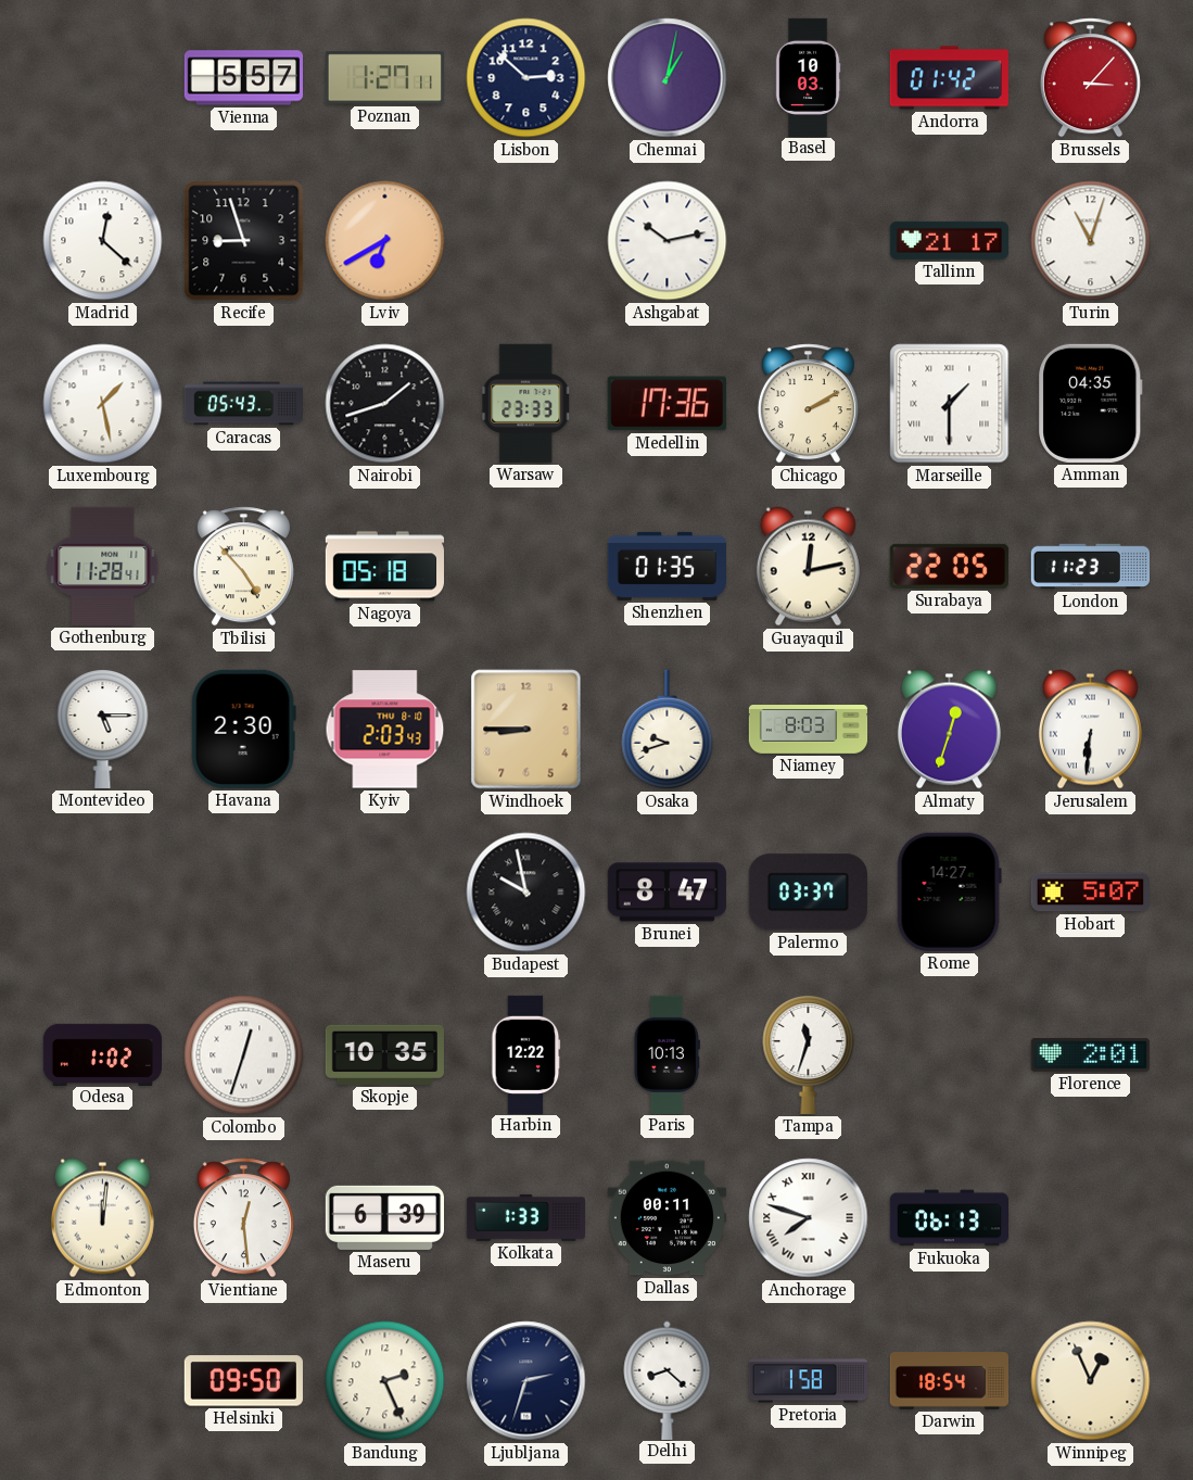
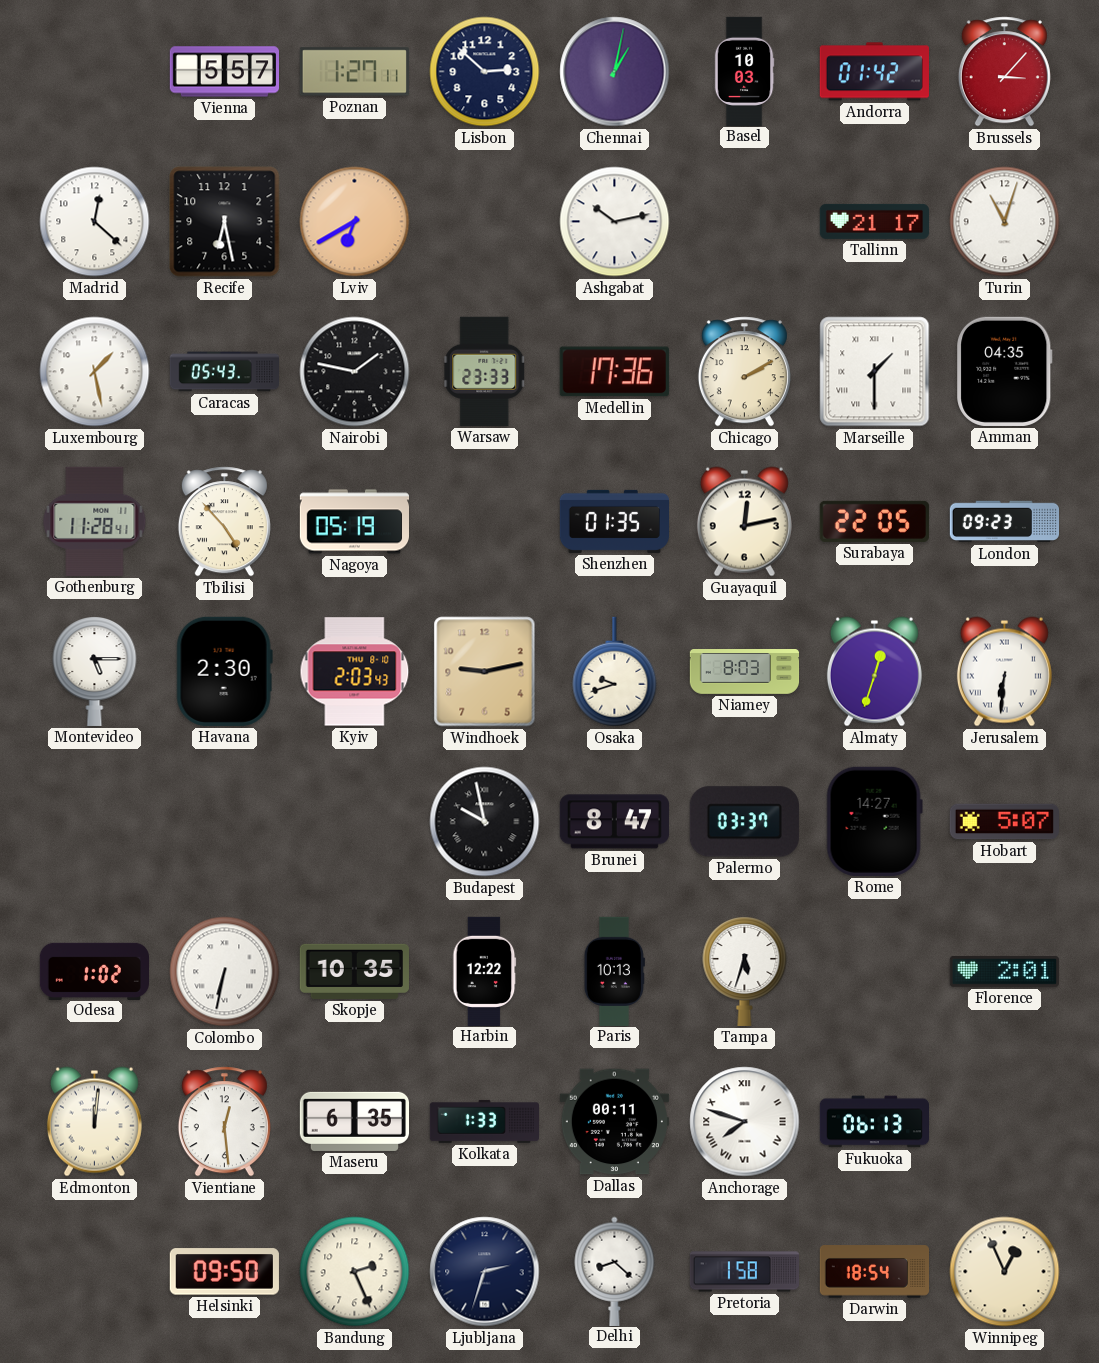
Recife: 8:57 -> 6:28 (225, 222)
Nairobi: 1:42 -> 1:47 (355, 372)
Nagoya: 05:18 -> 05:19 (354, 522)
London: 11:23 -> 09:23 (1004, 522)
Windhoek: 8:45 -> 9:13 (485, 672)
Colombo: 12:33 -> 6:32 (225, 972)
Tampa: 11:33 -> 5:33 (745, 972)
Maseru: 6:39 -> 6:35 (354, 1121)
